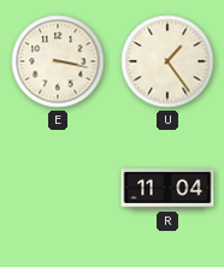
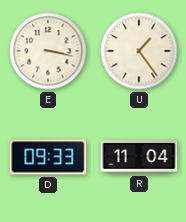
D: none -> 09:33 (48, 157)
